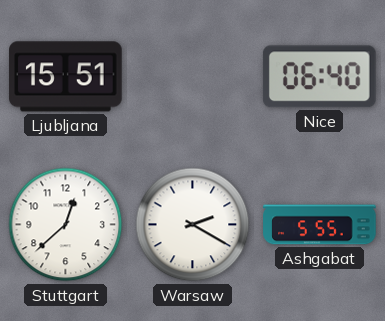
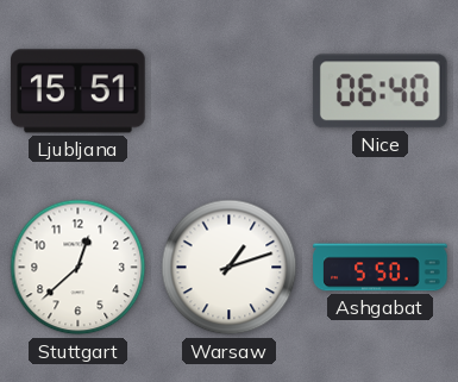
Warsaw: 2:20 -> 1:12 (230, 268)
Ashgabat: 5:55 -> 5:50 (381, 268)
